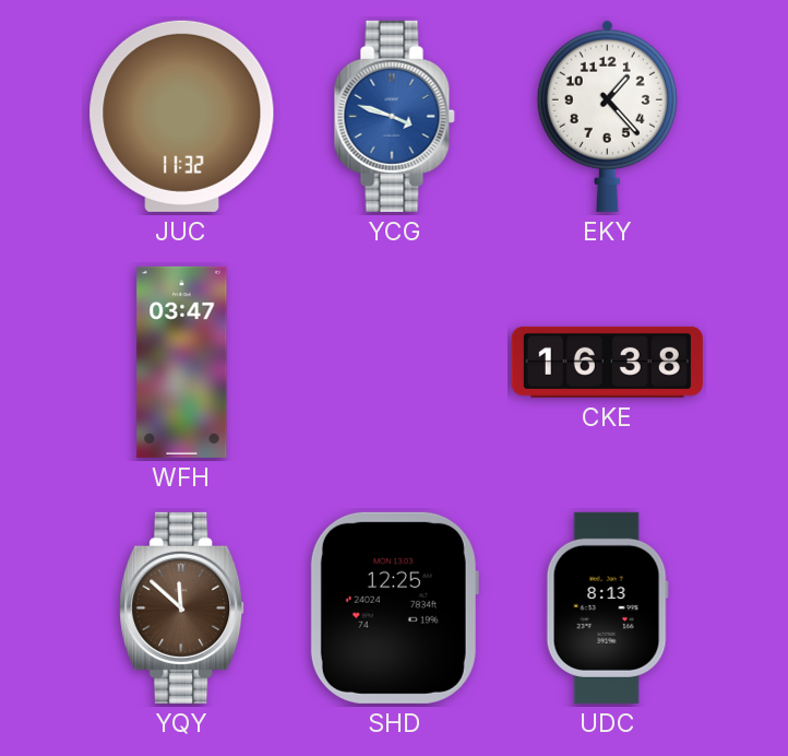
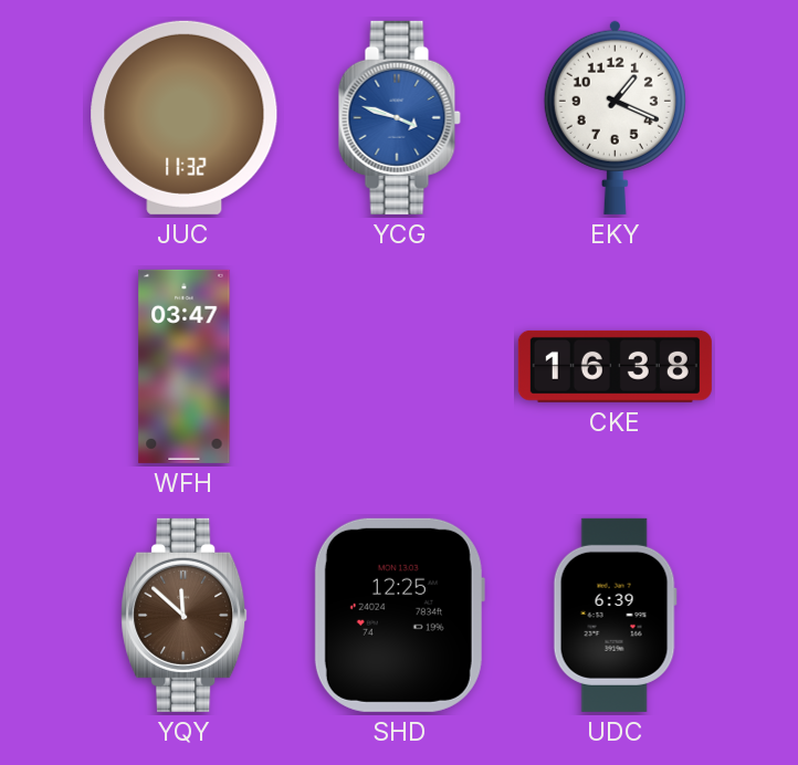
EKY: 1:23 -> 1:19 (615, 117)
UDC: 8:13 -> 6:39 (615, 615)
